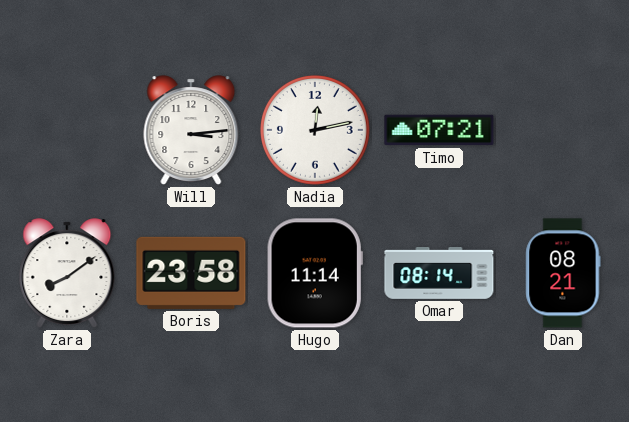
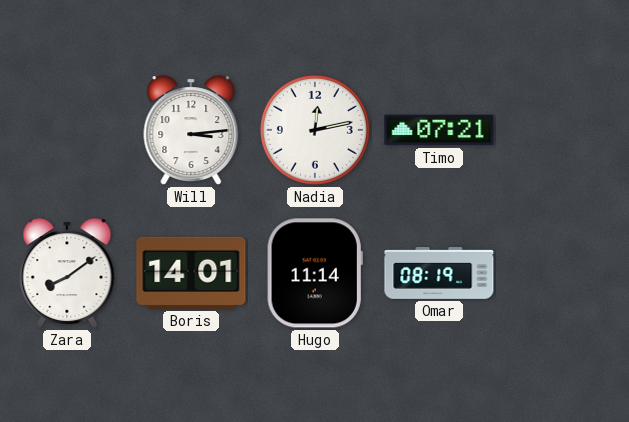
Boris: 23:58 -> 14:01 (191, 273)
Omar: 08:14 -> 08:19 (439, 274)
Dan: 08:21 -> none (563, 273)
